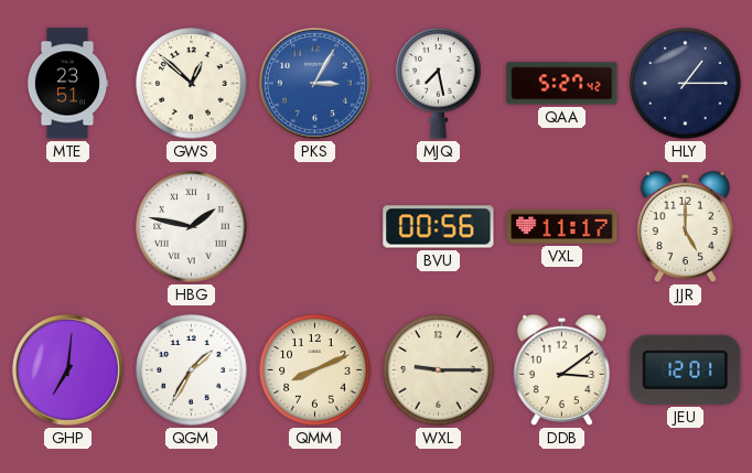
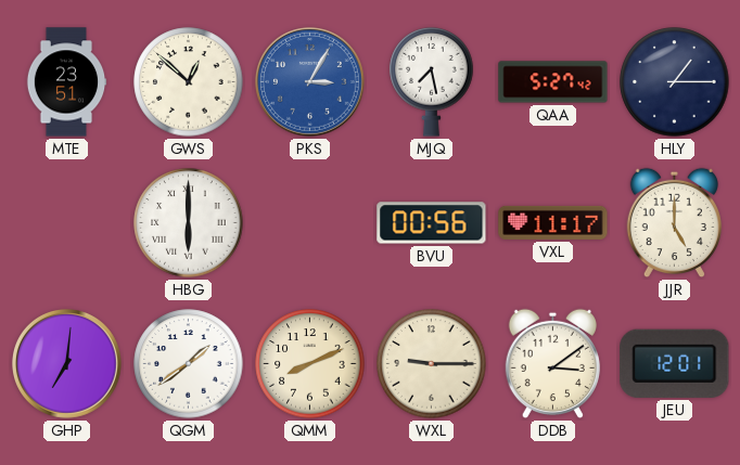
HBG: 1:47 -> 6:00 (189, 223)
QGM: 1:35 -> 1:39 (189, 364)
